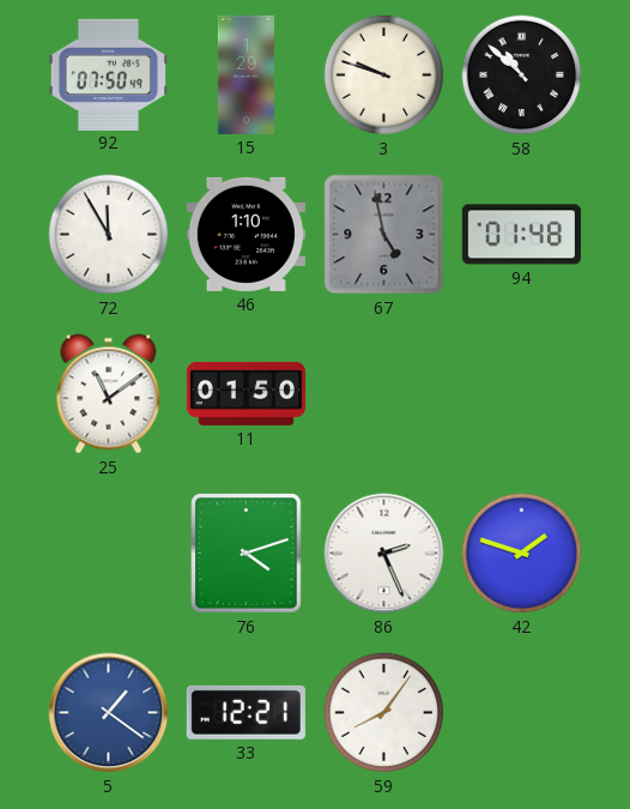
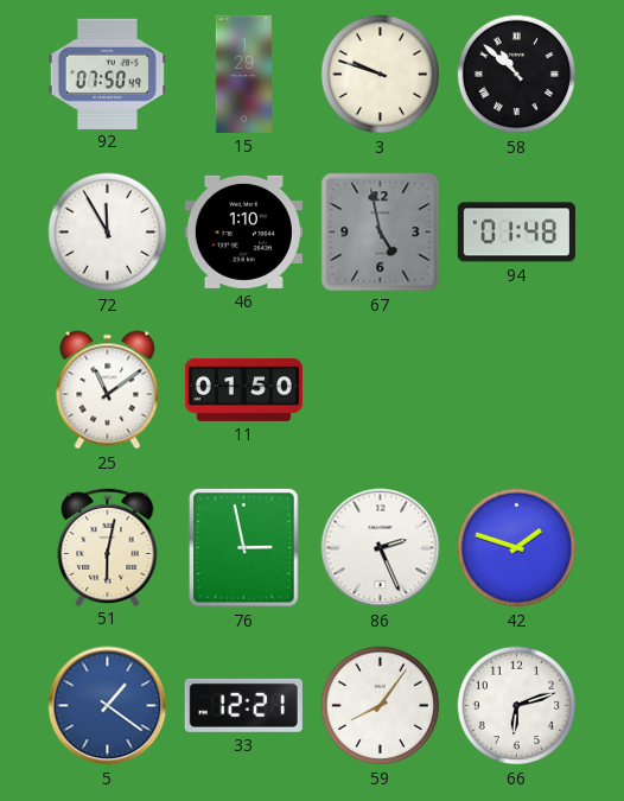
51: none -> 6:02 (108, 546)
76: 4:12 -> 2:58 (244, 548)
66: none -> 6:12 (517, 706)
